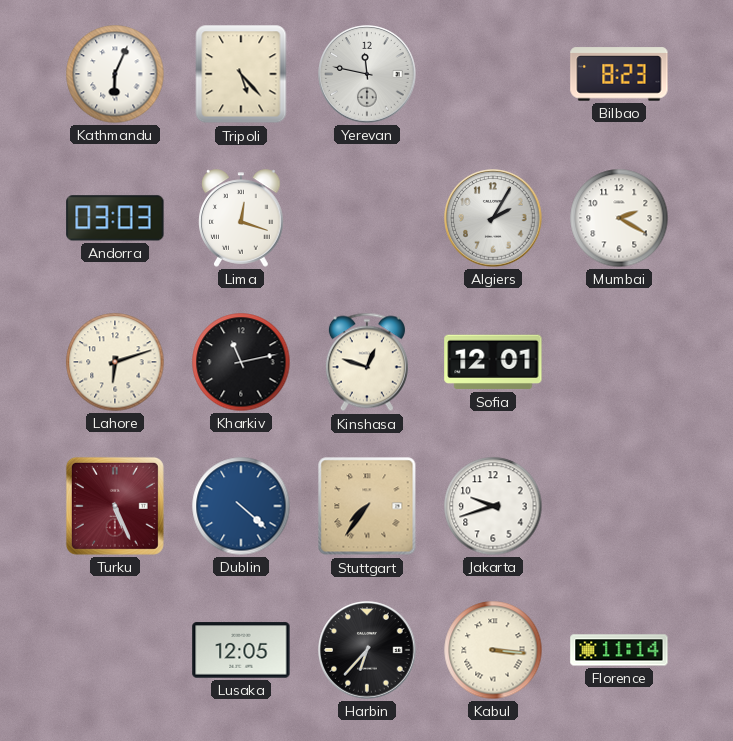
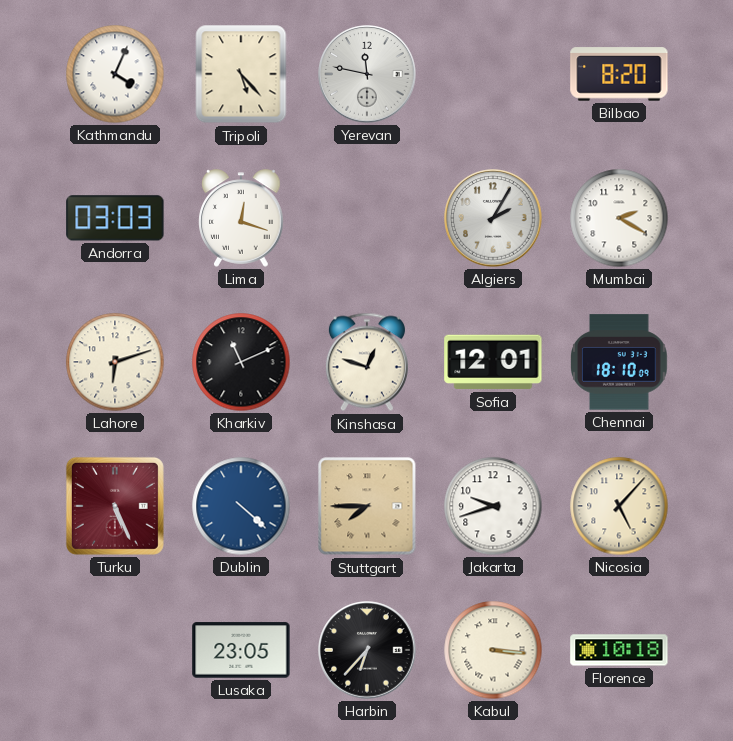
Kathmandu: 6:04 -> 4:04 (115, 74)
Bilbao: 8:23 -> 8:20 (619, 74)
Kharkiv: 11:13 -> 11:11 (241, 362)
Chennai: none -> 18:10 (620, 362)
Stuttgart: 7:36 -> 7:45 (367, 506)
Nicosia: none -> 5:07 (619, 506)
Lusaka: 12:05 -> 23:05 (241, 650)
Florence: 11:14 -> 10:18 (619, 650)
